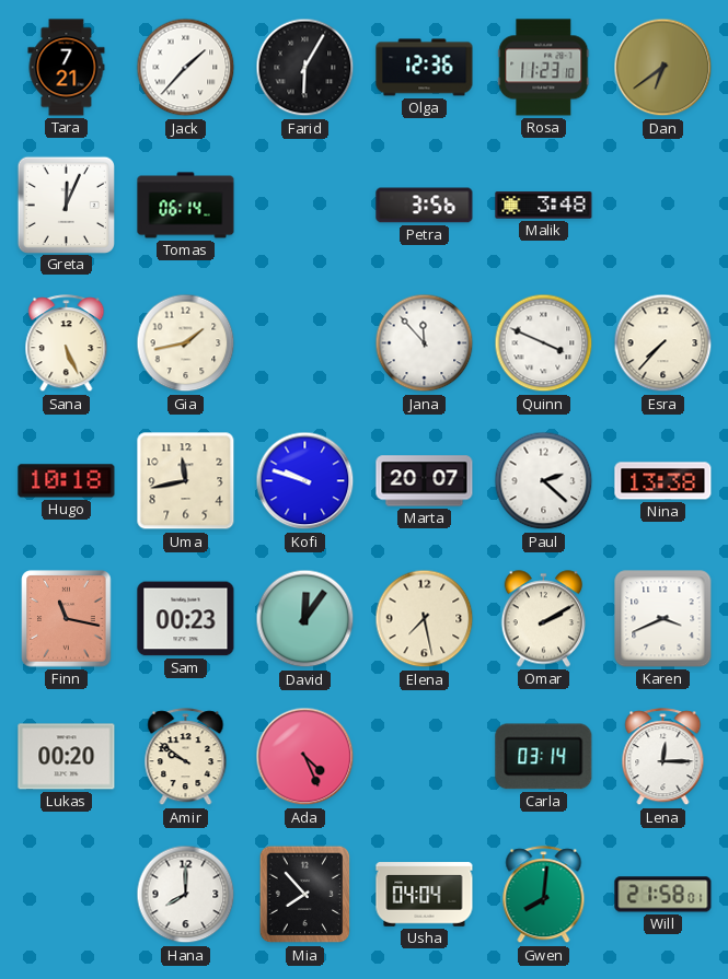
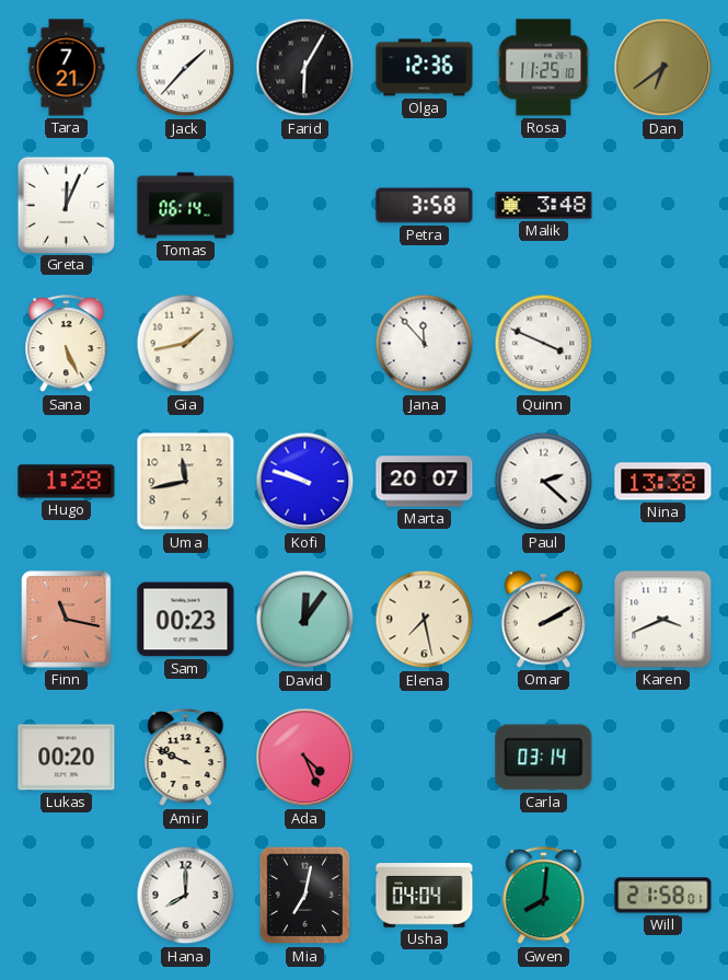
Rosa: 11:23 -> 11:25 (544, 68)
Petra: 3:56 -> 3:58 (425, 206)
Esra: 7:37 -> none (663, 343)
Hugo: 10:18 -> 1:28 (67, 482)
Amir: 9:51 -> 9:49 (186, 758)
Lena: 12:15 -> none (663, 757)
Mia: 7:53 -> 7:02 (305, 896)
